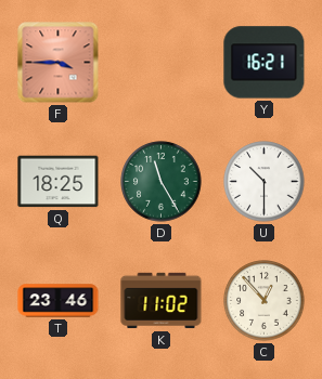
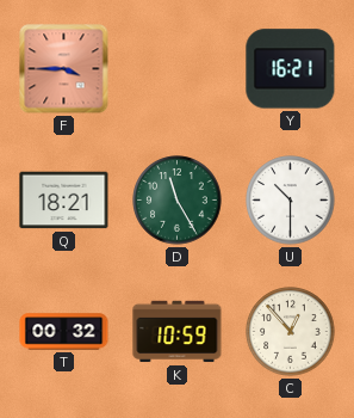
Q: 18:25 -> 18:21 (64, 201)
T: 23:46 -> 00:32 (64, 332)
K: 11:02 -> 10:59 (178, 332)
